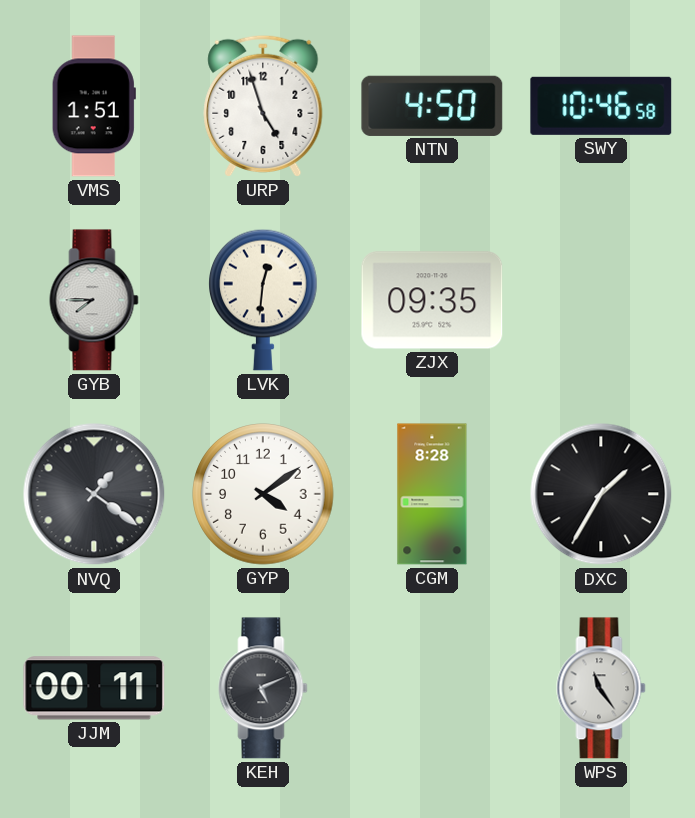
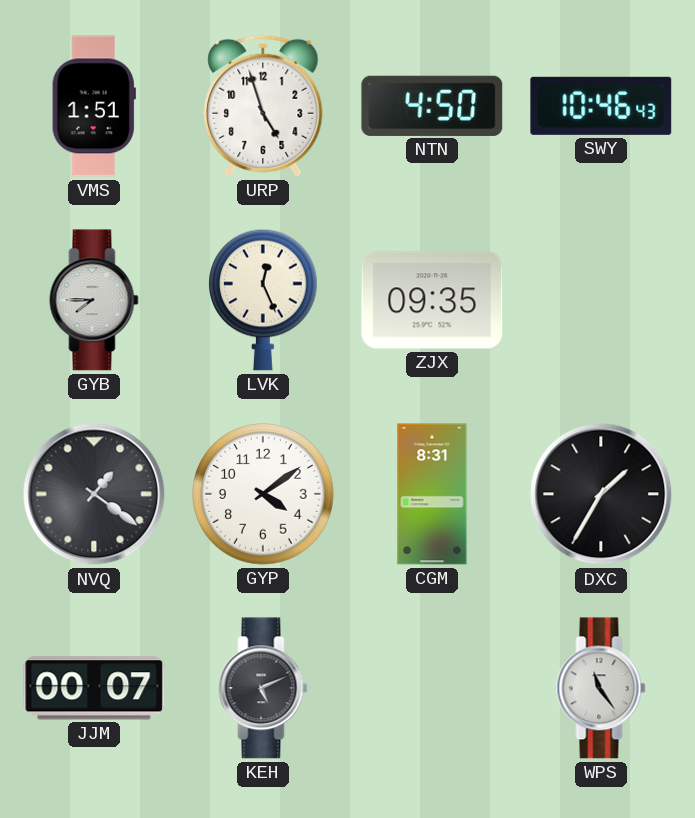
SWY: 10:46:58 -> 10:46:43 (601, 106)
LVK: 12:31 -> 12:26 (264, 300)
CGM: 8:28 -> 8:31 (432, 494)
JJM: 00:11 -> 00:07 (94, 688)
